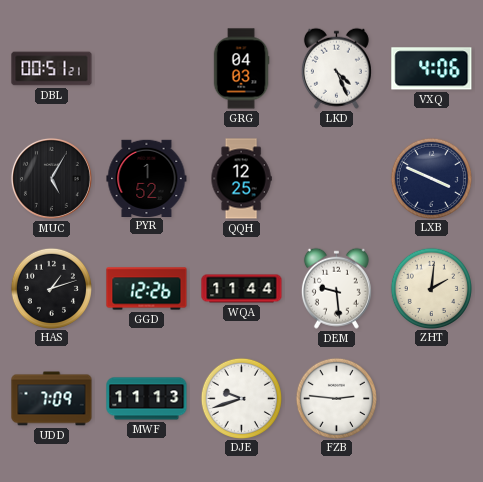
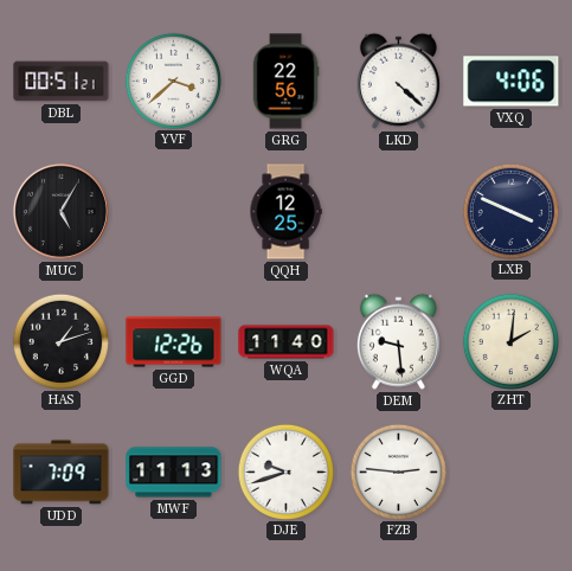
YVF: none -> 3:38 (173, 81)
GRG: 04:03 -> 22:56 (285, 82)
LKD: 4:26 -> 4:22 (398, 81)
PYR: 1:52 -> none (147, 178)
WQA: 11:44 -> 11:40 (287, 342)
